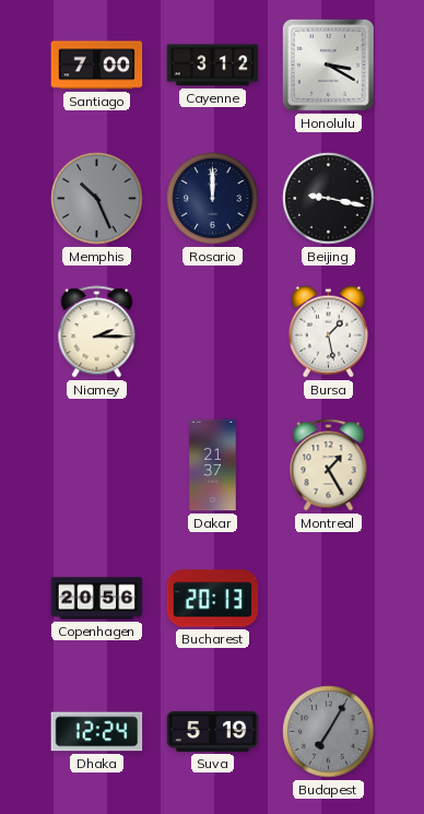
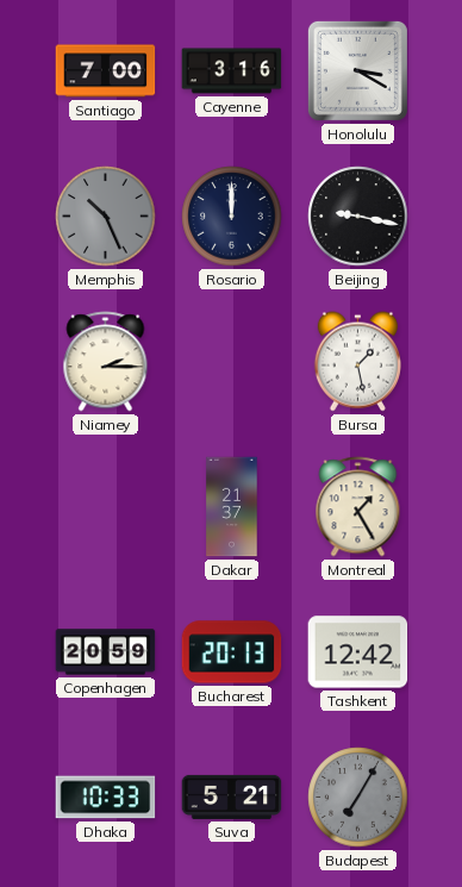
Cayenne: 3:12 -> 3:16 (232, 71)
Copenhagen: 20:56 -> 20:59 (106, 652)
Tashkent: none -> 12:42 (358, 652)
Dhaka: 12:24 -> 10:33 (106, 798)
Suva: 5:19 -> 5:21 (232, 797)
